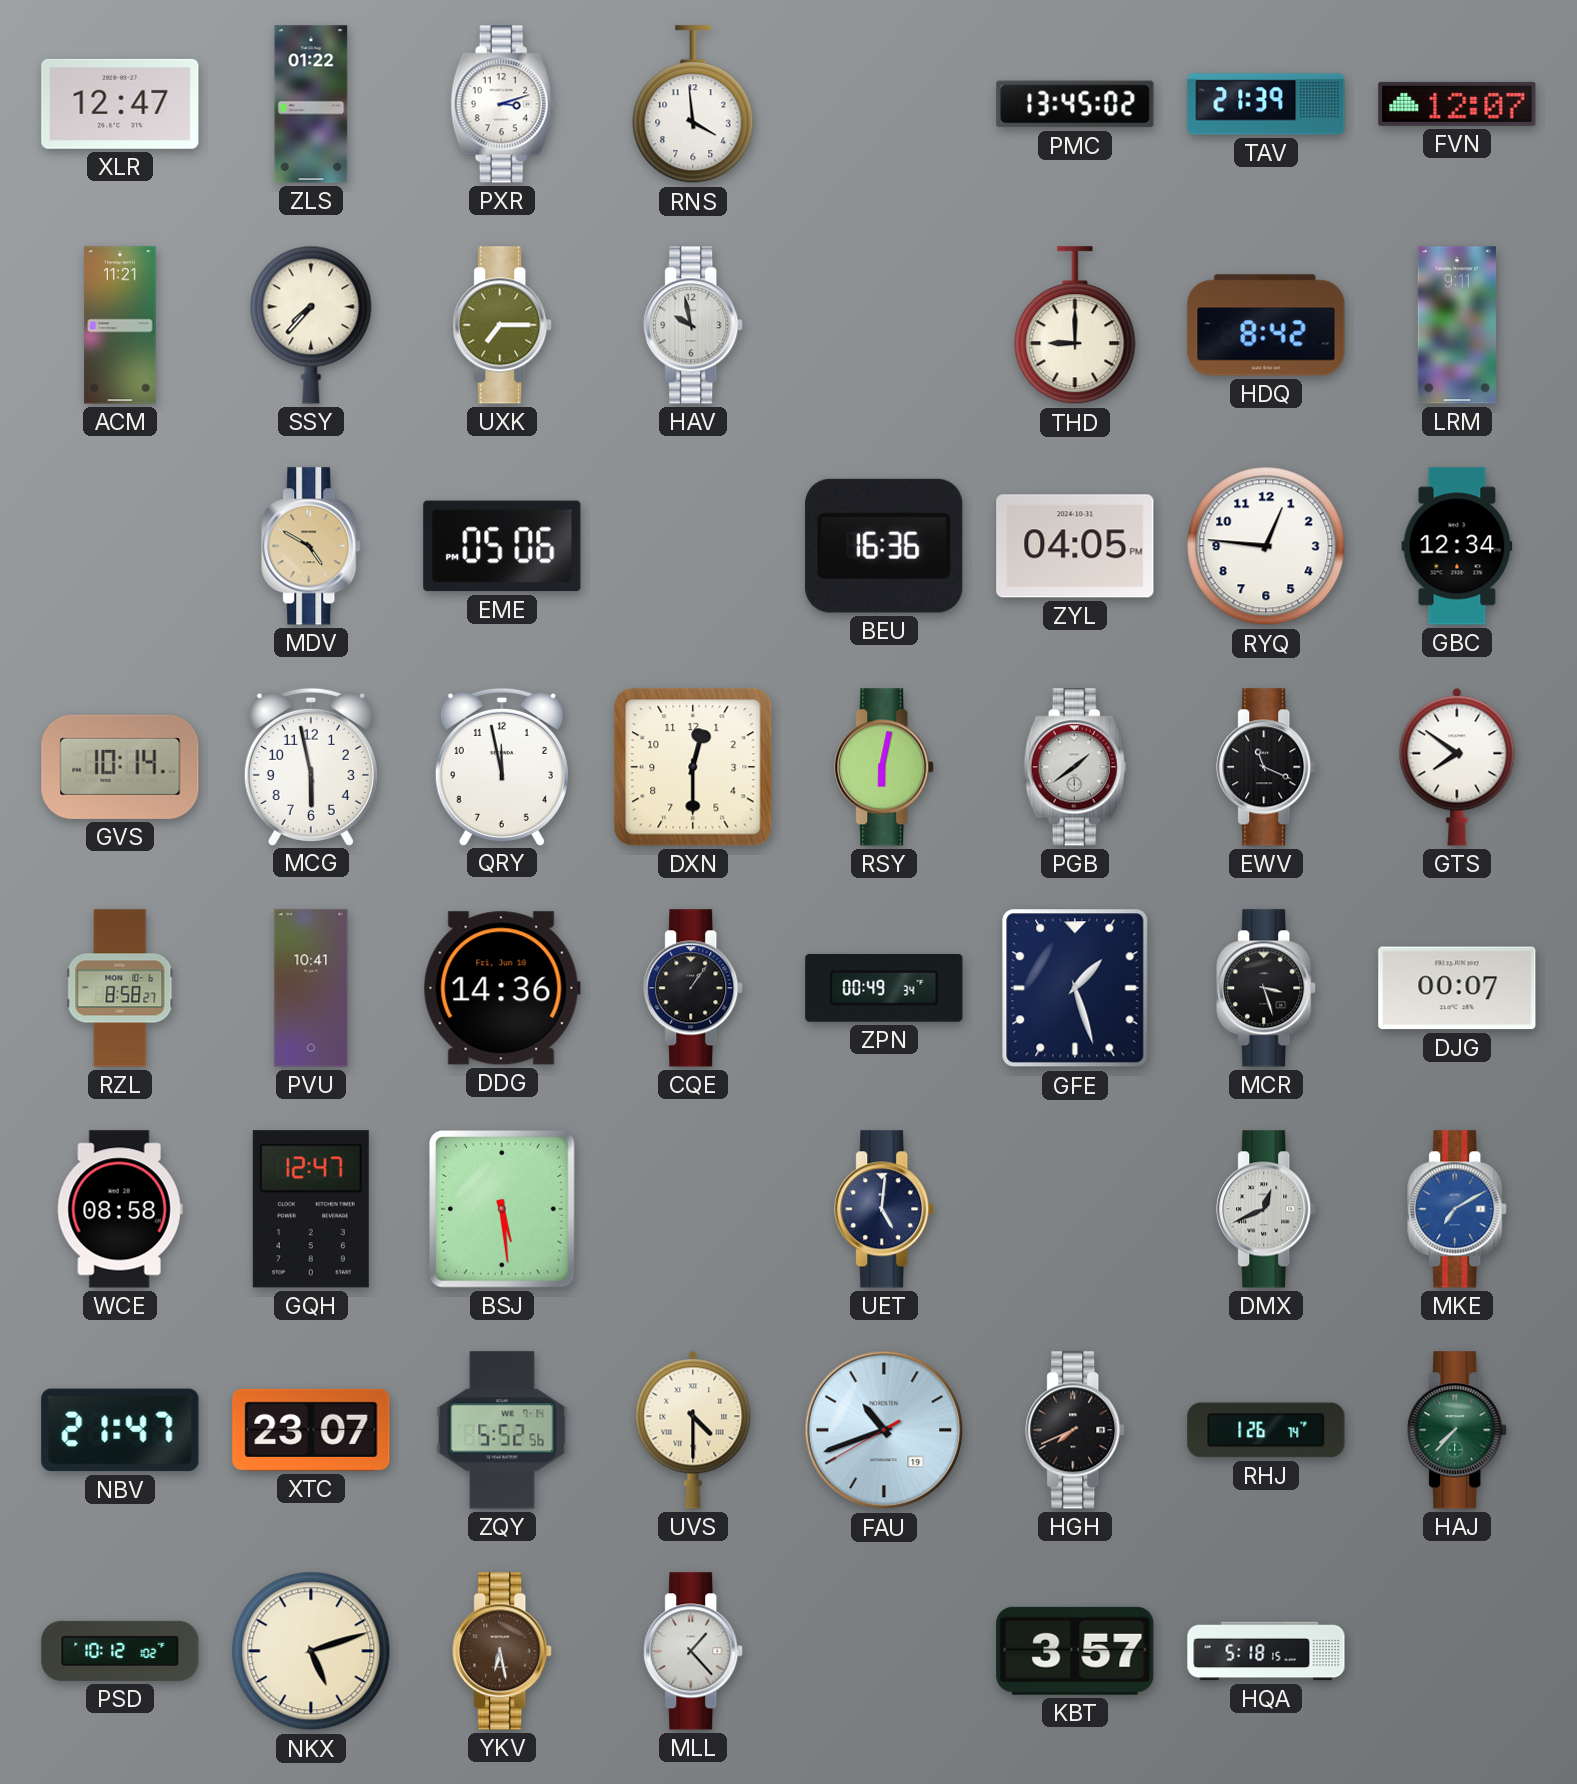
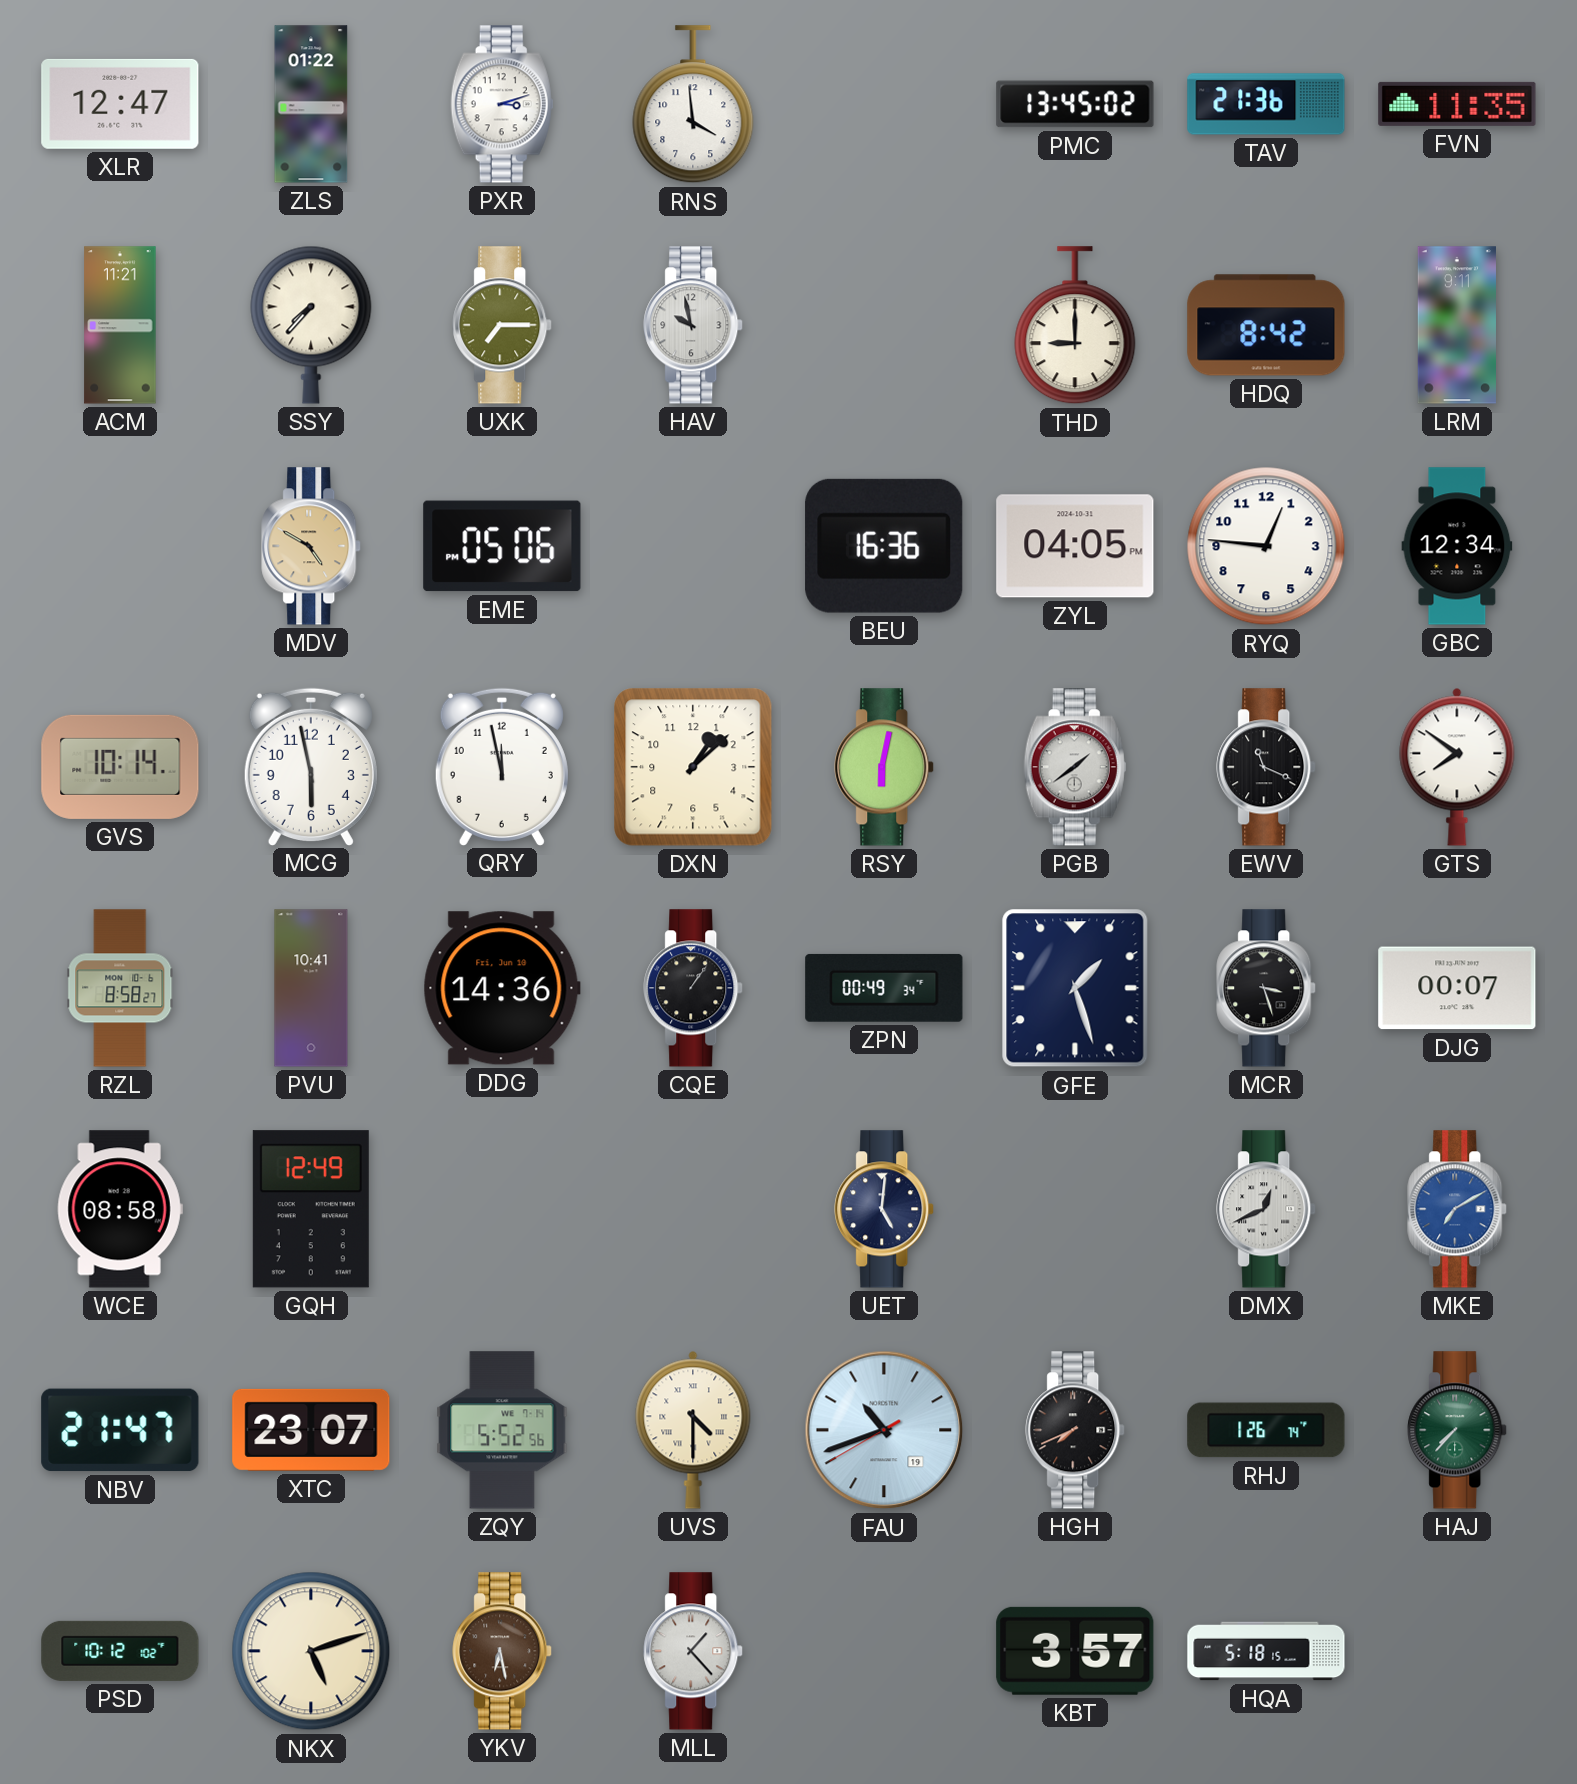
TAV: 21:39 -> 21:36 (1266, 104)
FVN: 12:07 -> 11:35 (1457, 104)
DXN: 12:30 -> 1:08 (693, 767)
GQH: 12:47 -> 12:49 (311, 1209)
BSJ: 5:29 -> none (503, 1210)
